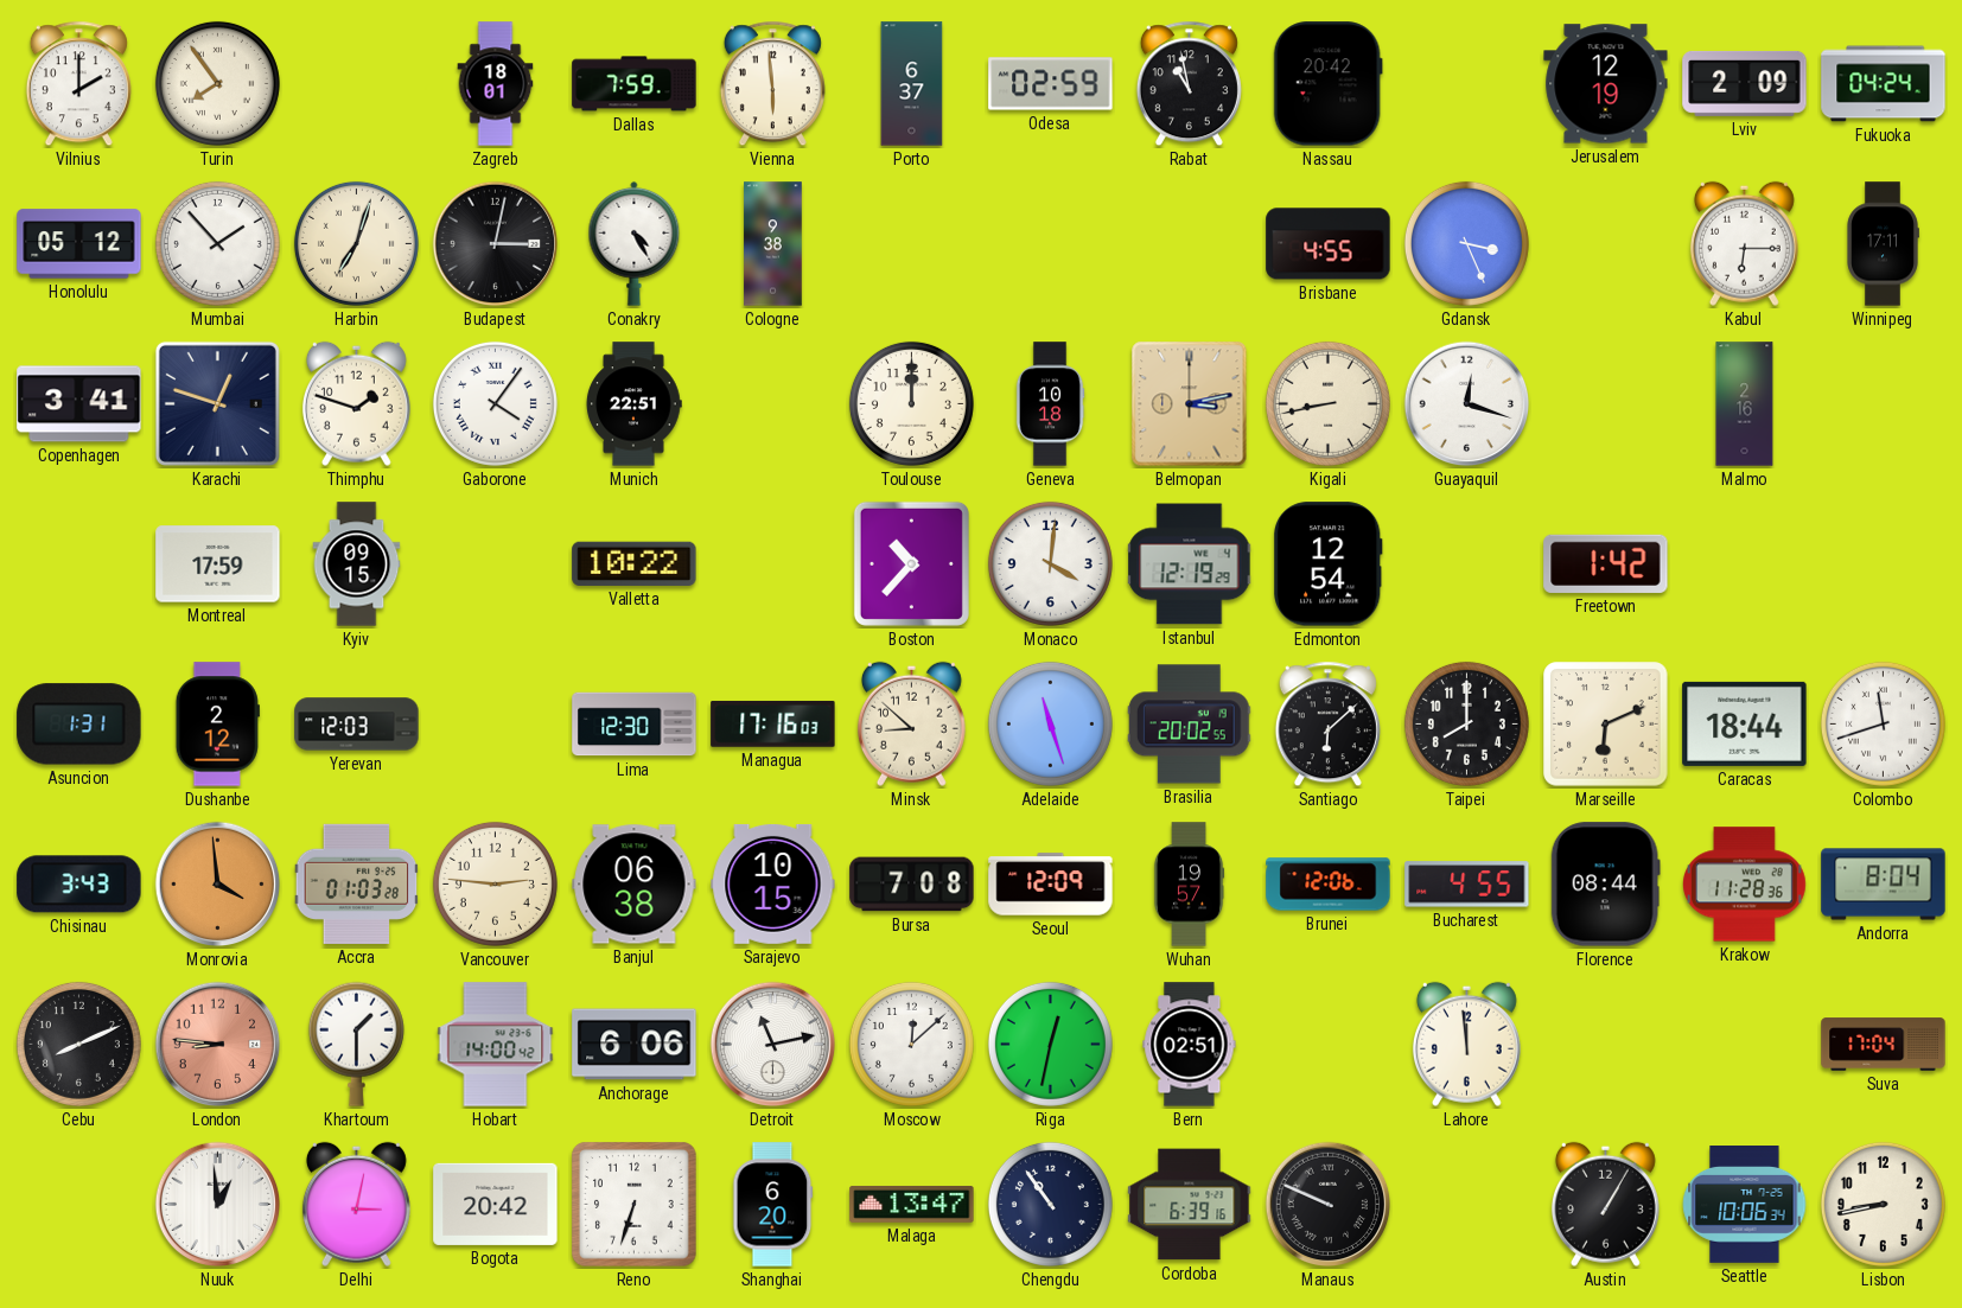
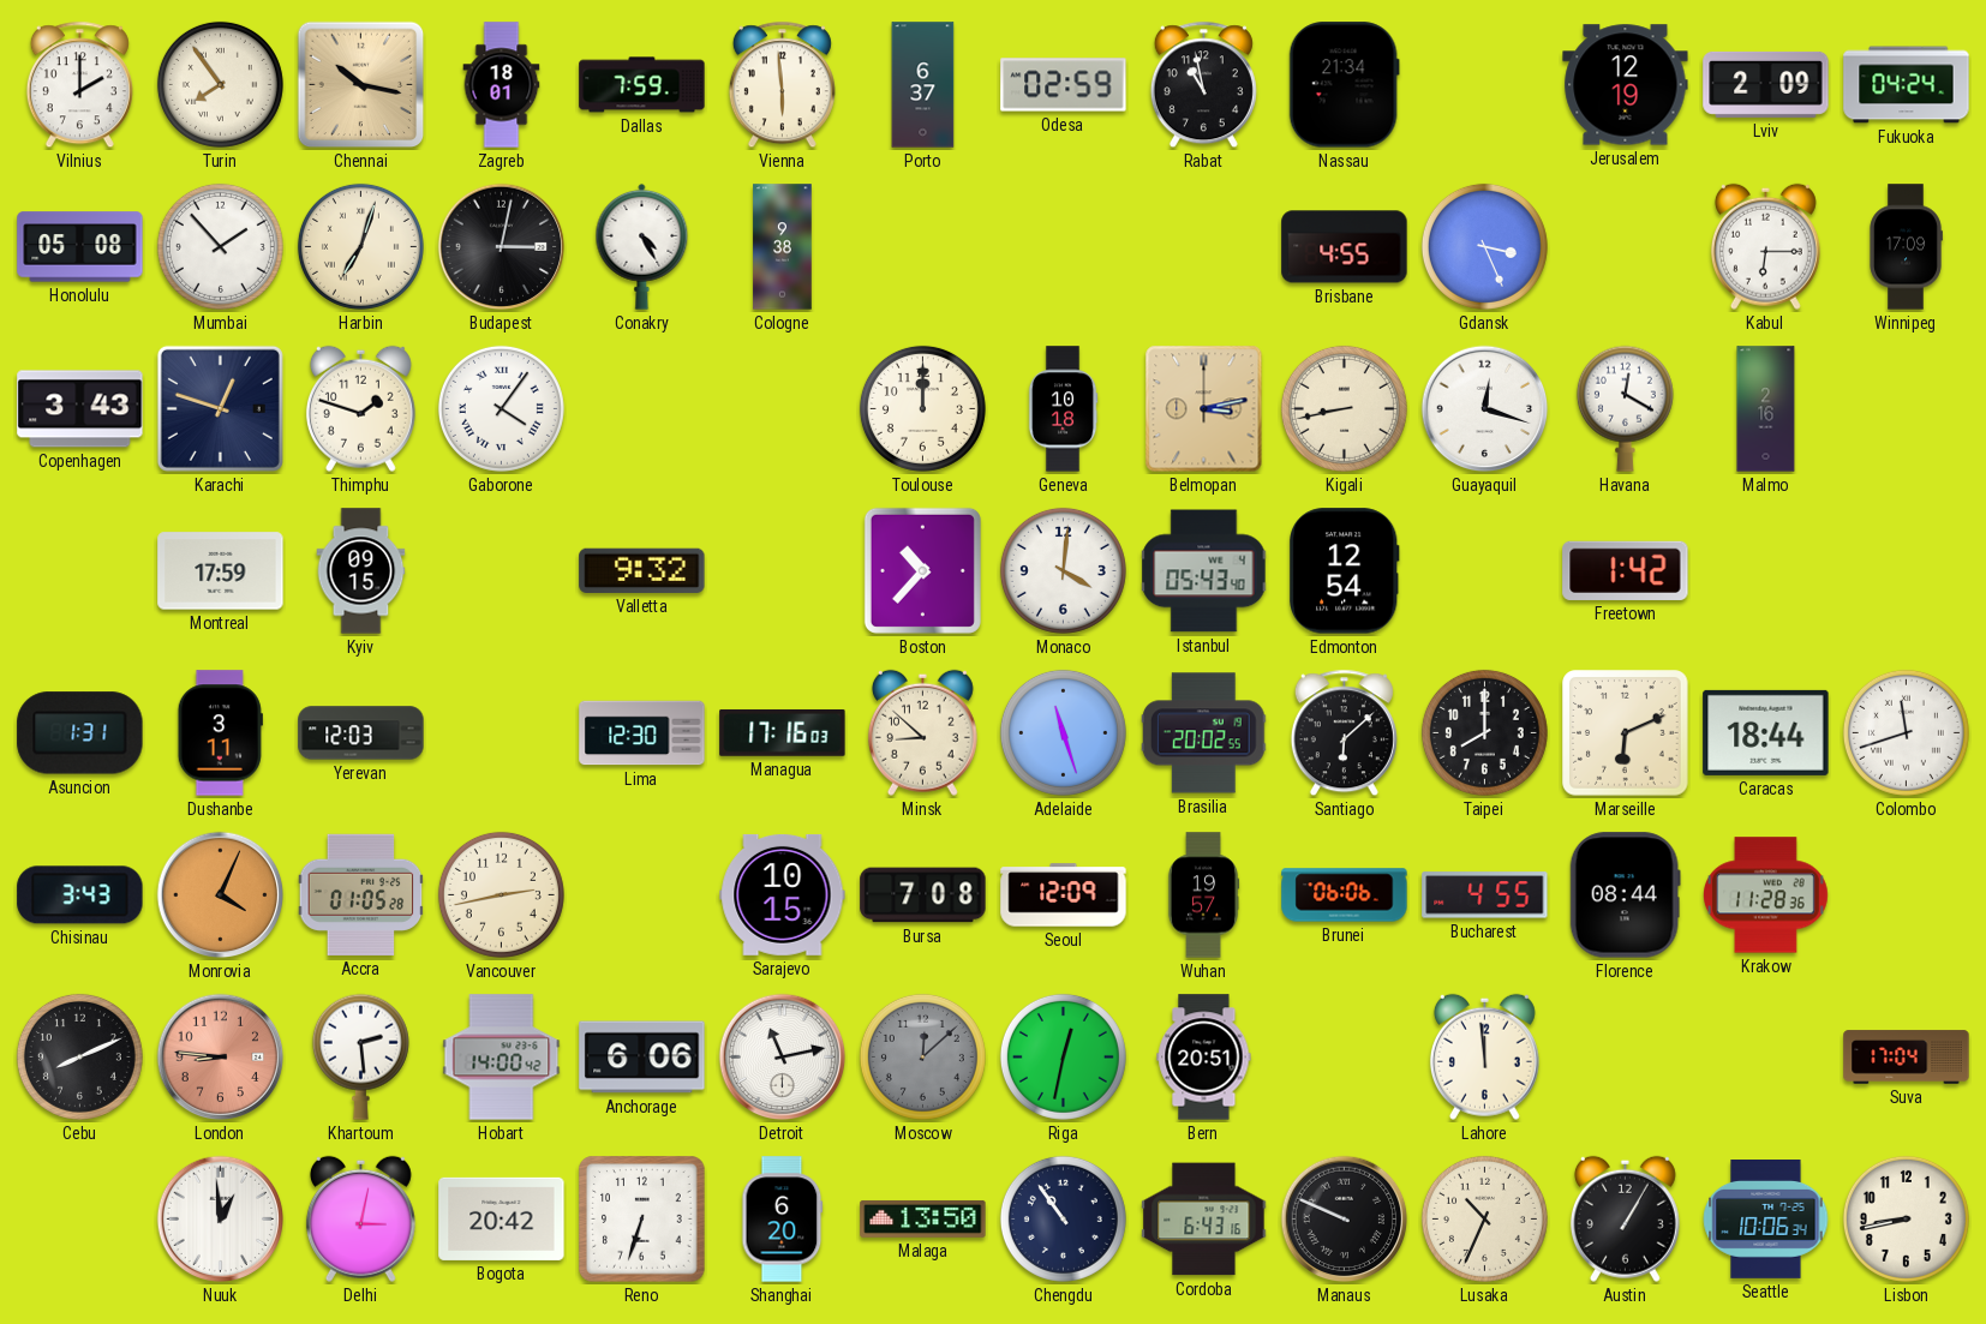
Chennai: none -> 10:17 (361, 85)
Nassau: 20:42 -> 21:34 (1344, 85)
Honolulu: 05:12 -> 05:08 (80, 247)
Winnipeg: 17:11 -> 17:09 (1906, 247)
Copenhagen: 3:41 -> 3:43 (80, 409)
Munich: 22:51 -> none (633, 404)
Havana: none -> 12:20 (1625, 408)
Valletta: 10:22 -> 9:32 (642, 570)
Istanbul: 12:19 -> 05:43 (1204, 571)
Dushanbe: 2:12 -> 3:11 (220, 733)
Monrovia: 3:59 -> 4:04 (221, 895)
Accra: 01:03 -> 01:05 (361, 894)
Vancouver: 2:46 -> 2:43 (501, 894)
Banjul: 06:38 -> none (635, 885)
Brunei: 12:06 -> 06:06 (1345, 895)
Andorra: 8:04 -> none (1884, 885)
Khartoum: 1:30 -> 2:29 (360, 1056)
Moscow dial: white -> grey (922, 1056)
Bern: 02:51 -> 20:51 (1204, 1058)
Malaga: 13:47 -> 13:50 (923, 1218)
Cordoba: 6:39 -> 6:43 (1204, 1220)
Lusaka: none -> 10:34 (1484, 1218)
